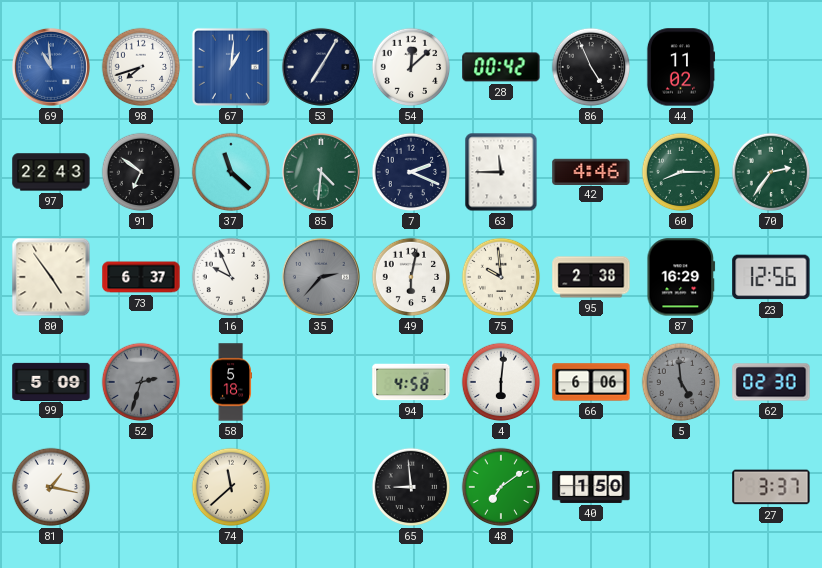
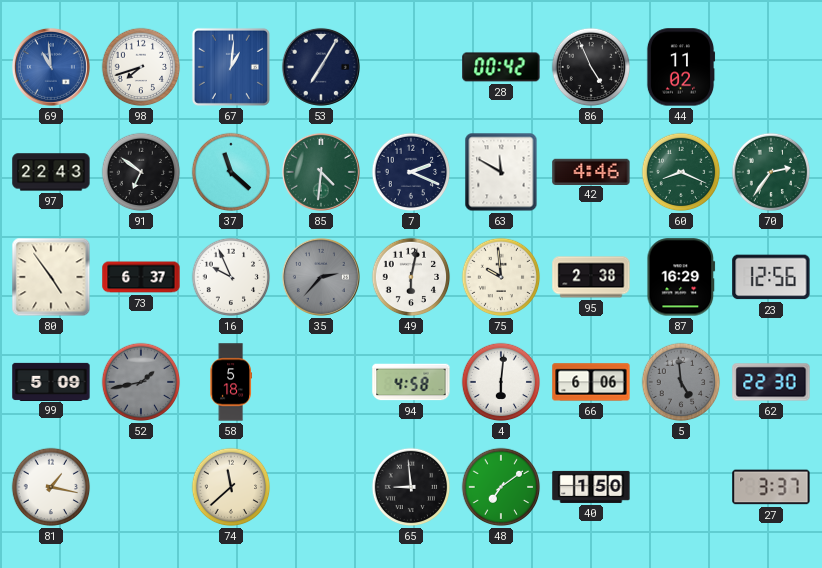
54: 12:08 -> none (411, 67)
63: 11:45 -> 11:50 (501, 172)
60: 8:15 -> 8:19 (681, 172)
52: 2:33 -> 1:43 (141, 382)
62: 02:30 -> 22:30 (771, 382)
